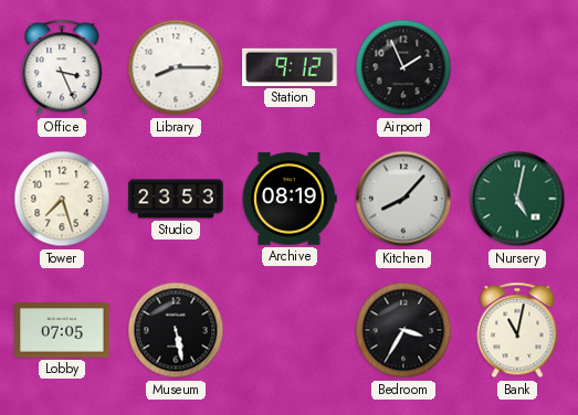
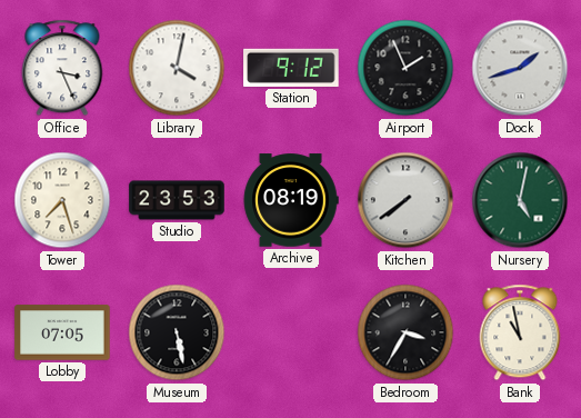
Library: 8:15 -> 4:02 (177, 68)
Dock: none -> 1:42 (520, 68)
Kitchen: 8:07 -> 7:39 (405, 200)
Bank: 11:02 -> 10:58 (520, 332)
